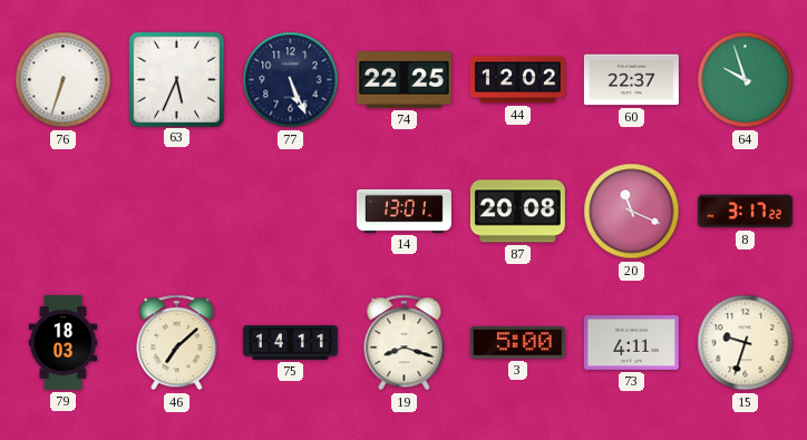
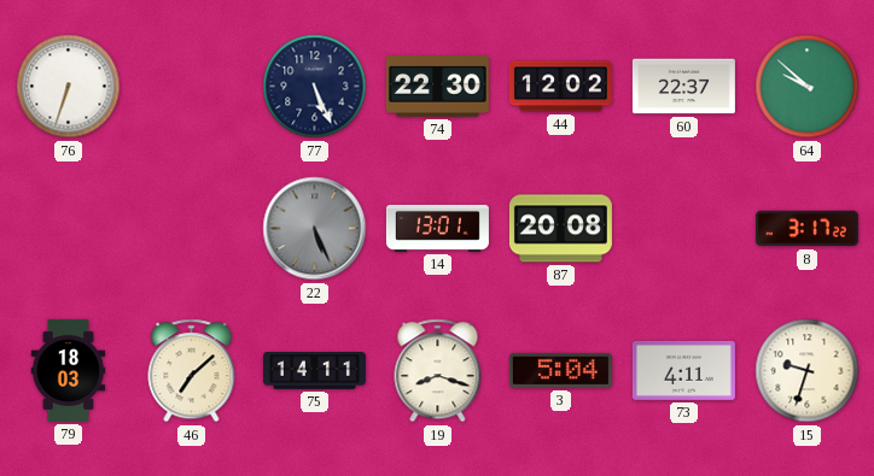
63: 5:34 -> none (176, 79)
74: 22:25 -> 22:30 (437, 87)
64: 9:57 -> 9:52 (808, 87)
22: none -> 5:26 (315, 229)
20: 11:19 -> none (632, 212)
3: 5:00 -> 5:04 (560, 370)
